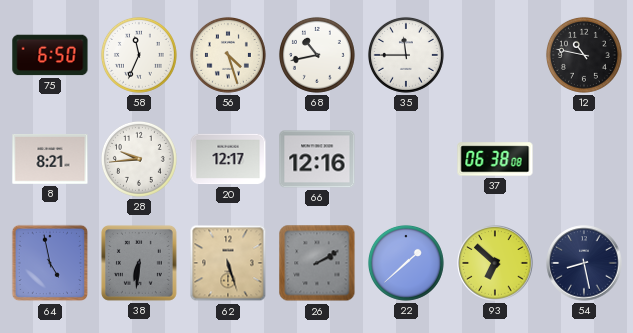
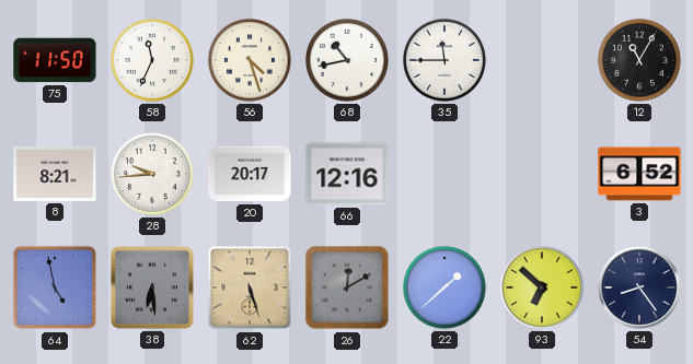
75: 6:50 -> 11:50 (55, 60)
12: 10:47 -> 11:05 (639, 60)
20: 12:17 -> 20:17 (250, 174)
37: 06:38 -> none (495, 159)
3: none -> 6:52 (639, 174)
38: 6:31 -> 6:29 (152, 287)
26: 2:10 -> 12:10 (347, 287)
54: 8:28 -> 8:24 (639, 287)
